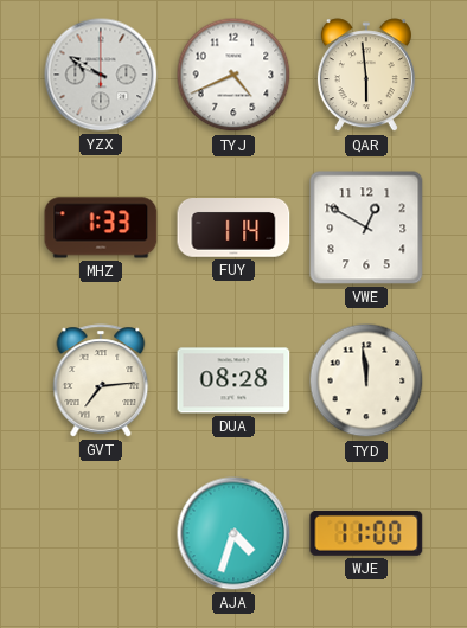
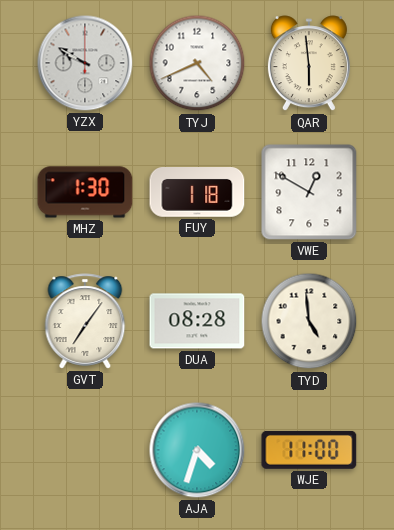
MHZ: 1:33 -> 1:30 (85, 192)
FUY: 1:14 -> 1:18 (197, 193)
GVT: 7:14 -> 7:06 (85, 321)
TYD: 11:59 -> 4:59 (309, 321)
